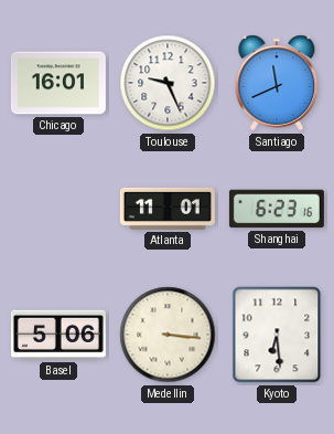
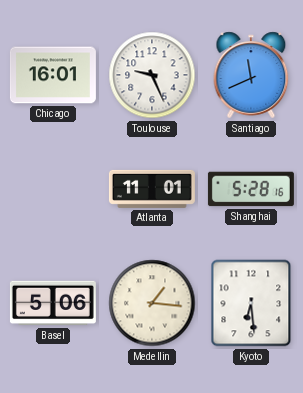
Shanghai: 6:23 -> 5:28 (251, 189)
Medellin: 3:16 -> 1:16 (152, 303)
